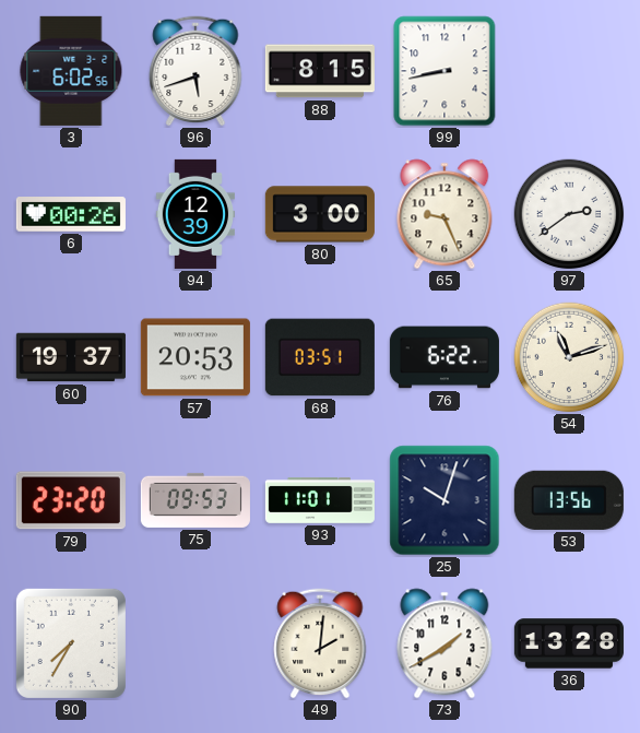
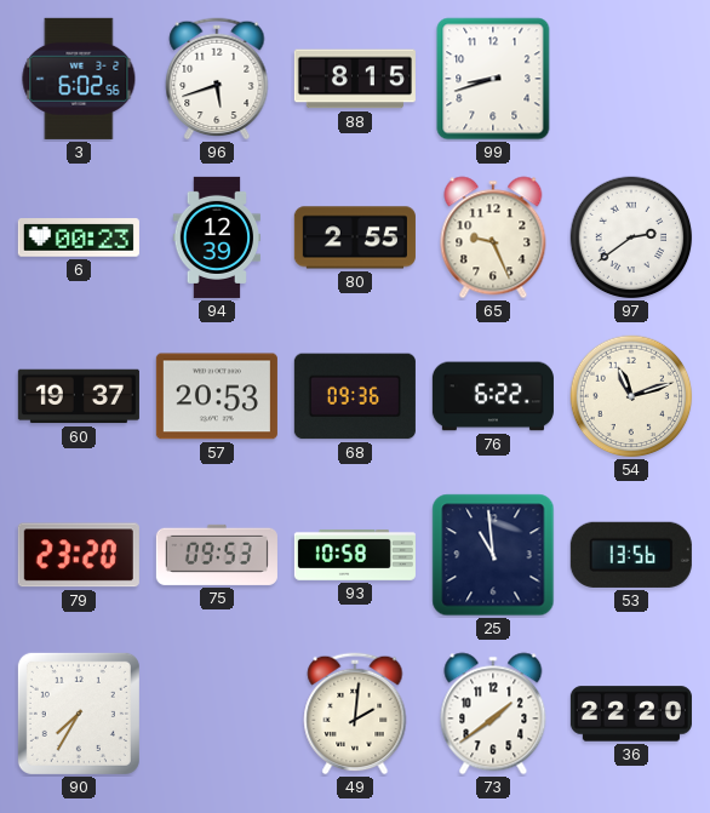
99: 8:43 -> 8:42 (493, 79)
6: 00:26 -> 00:23 (79, 237)
80: 3:00 -> 2:55 (355, 237)
68: 03:51 -> 09:36 (355, 396)
93: 11:01 -> 10:58 (355, 555)
25: 10:03 -> 10:59 (493, 555)
73: 1:40 -> 1:39 (493, 714)
36: 13:28 -> 22:20 (631, 714)
